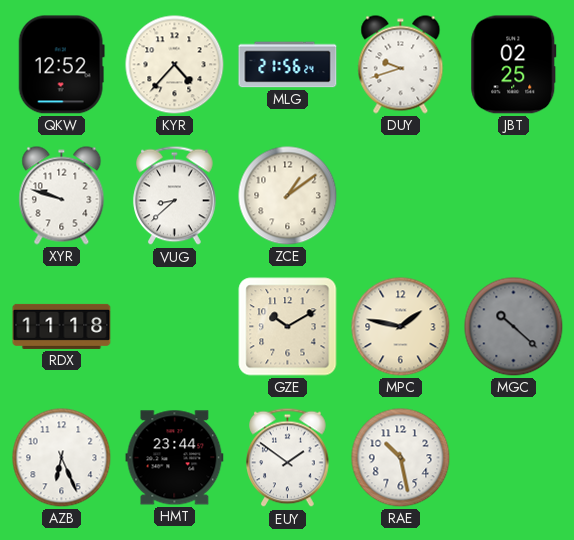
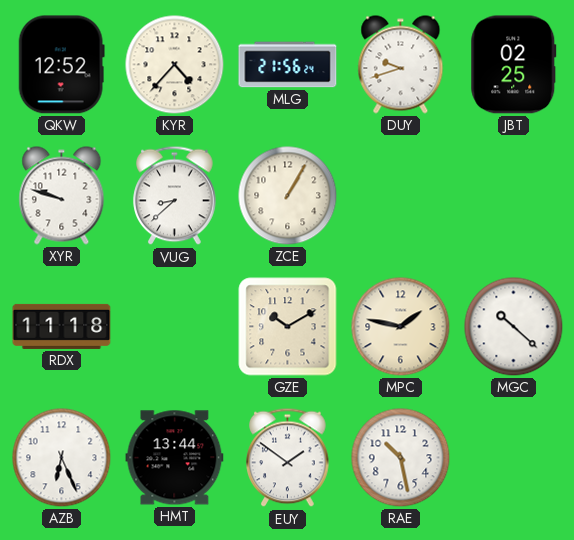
ZCE: 1:09 -> 1:05 (288, 196)
MGC dial: grey -> white (514, 327)
HMT: 23:44 -> 13:44 (175, 458)
